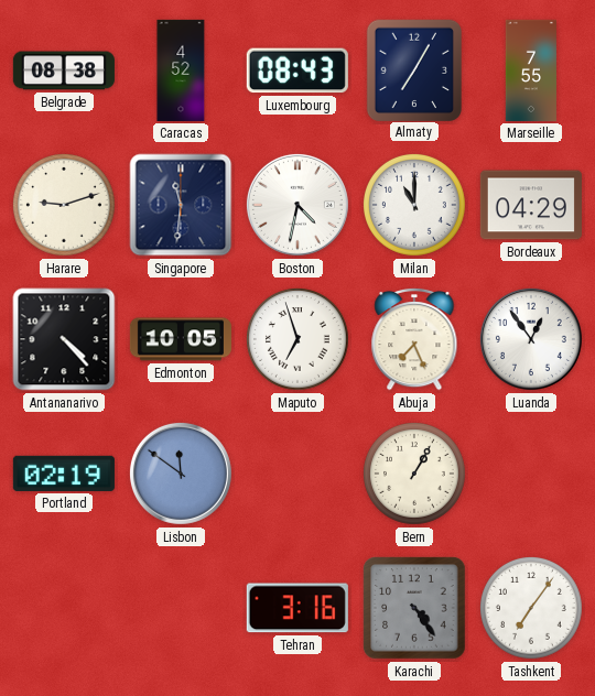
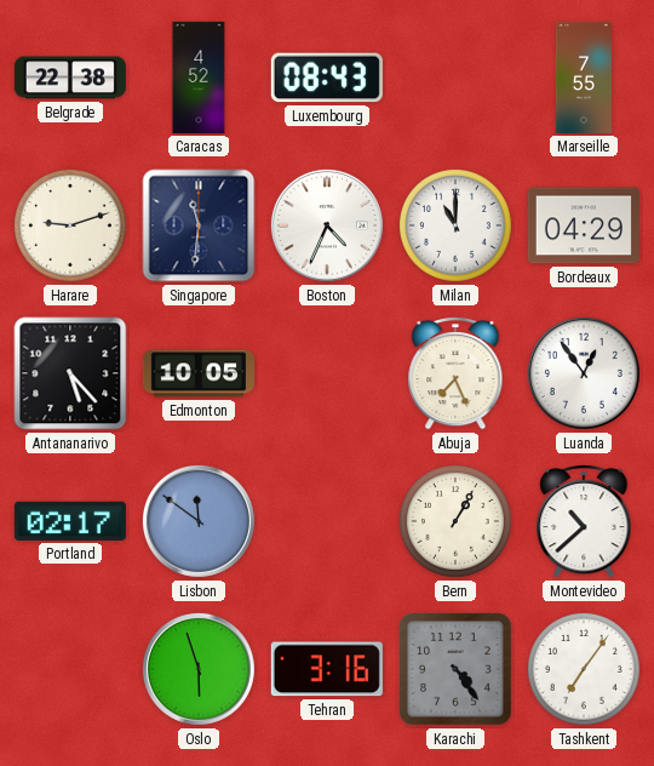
Belgrade: 08:38 -> 22:38 (70, 78)
Almaty: 7:05 -> none (413, 69)
Boston: 4:32 -> 4:34 (327, 225)
Antananarivo: 4:23 -> 5:23 (70, 373)
Maputo: 6:57 -> none (299, 340)
Portland: 02:19 -> 02:17 (70, 521)
Montevideo: none -> 10:38 (584, 521)
Oslo: none -> 5:57 (199, 669)
